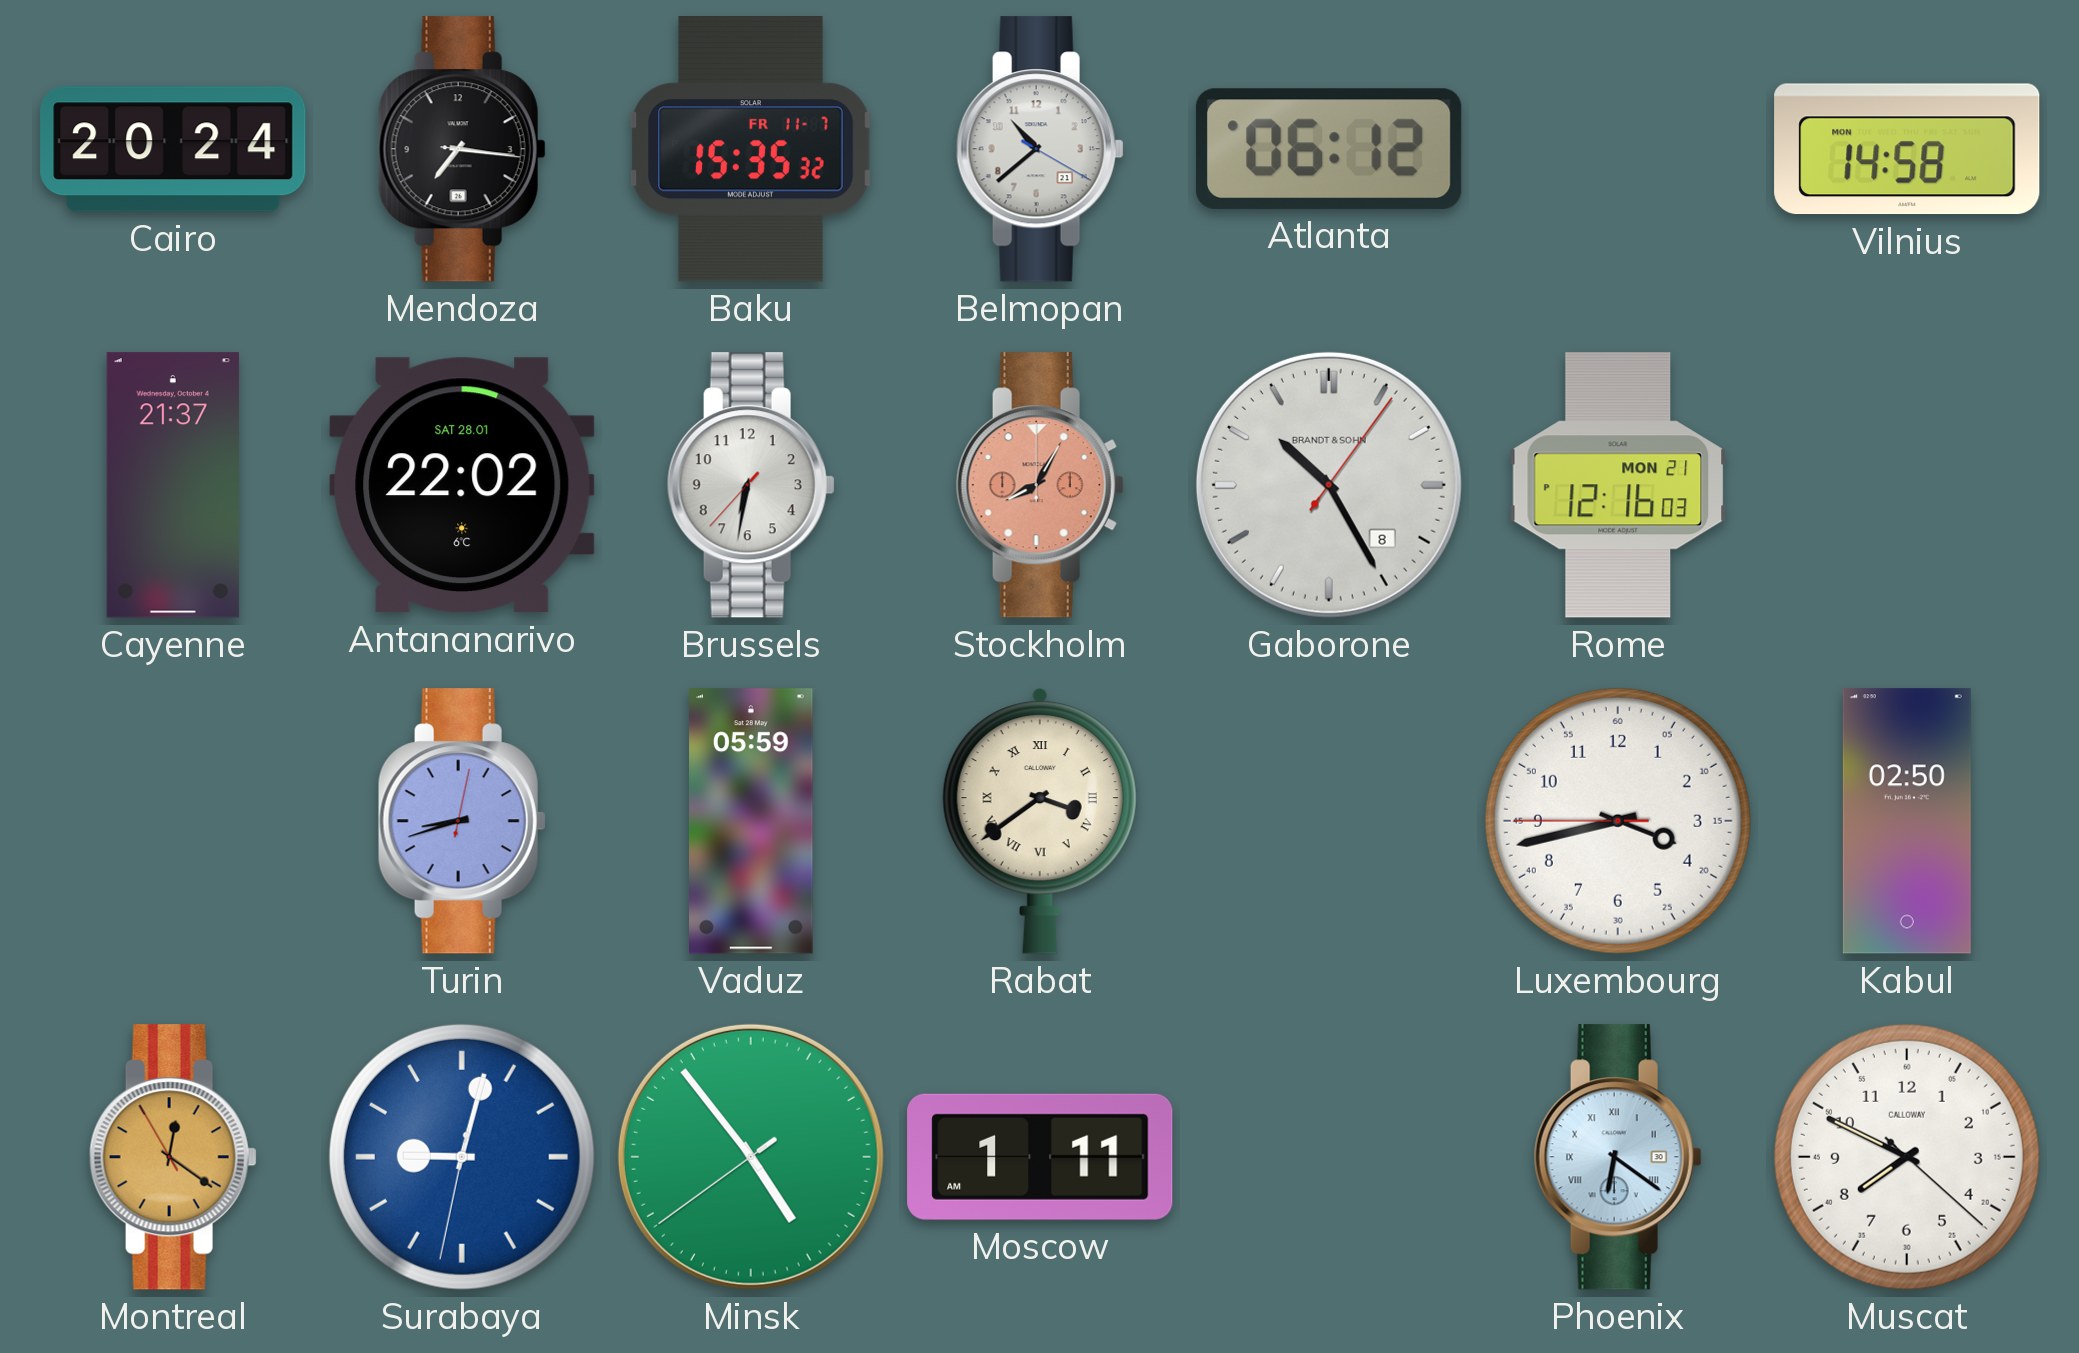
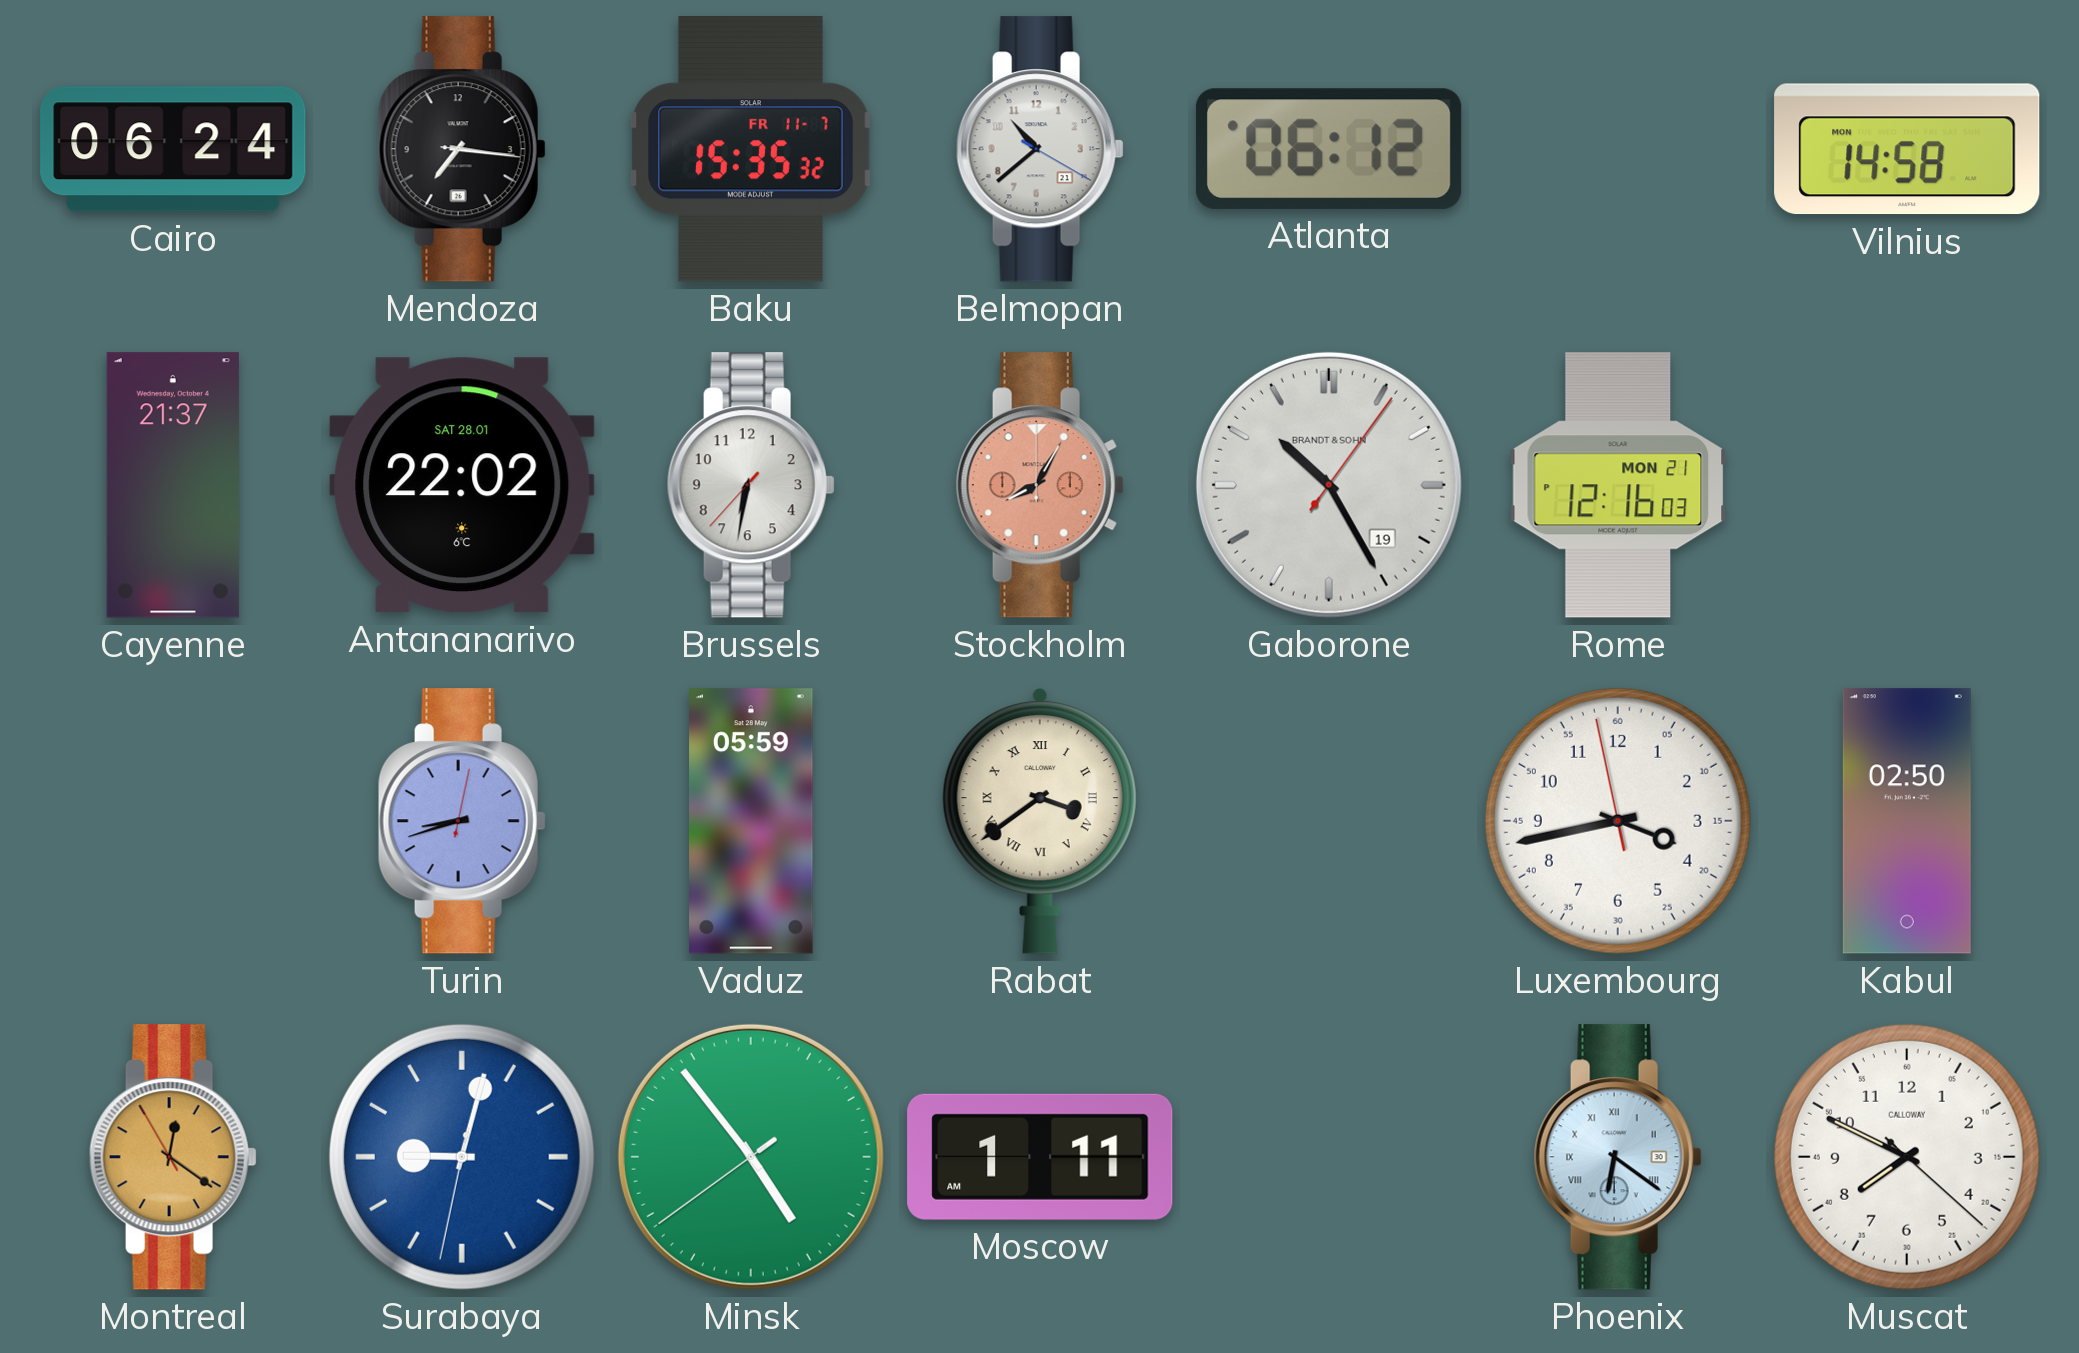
Cairo: 20:24 -> 06:24 (173, 149)
Gaborone date: 8 -> 19 (1329, 485)
Luxembourg: 3:42:45 -> 3:42:58 (1618, 821)
